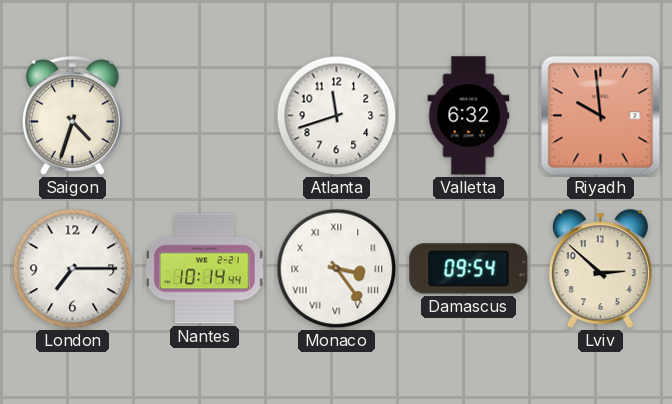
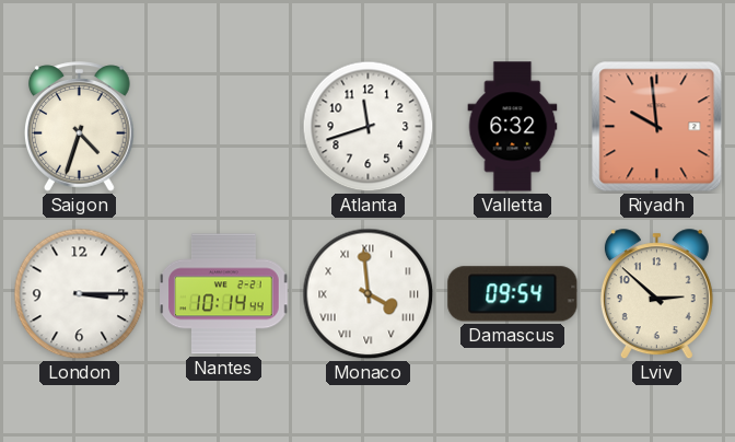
London: 7:15 -> 3:15 (80, 294)
Monaco: 3:24 -> 3:59 (369, 294)
